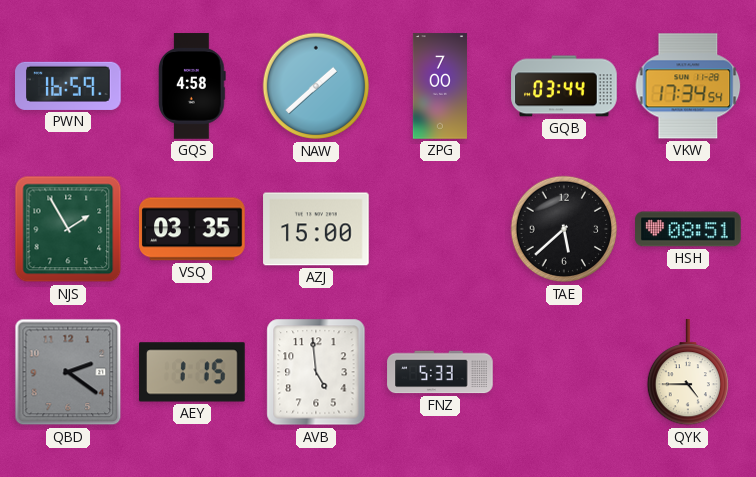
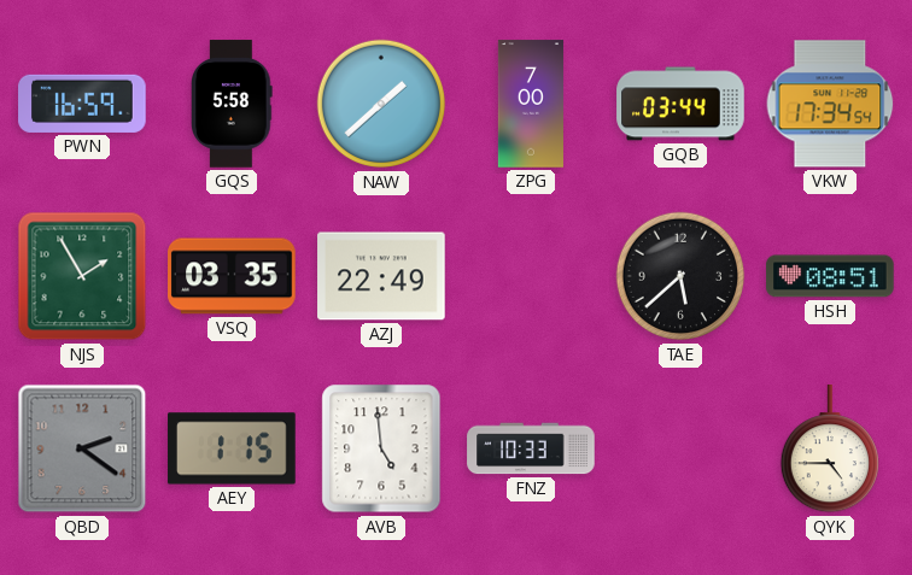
GQS: 4:58 -> 5:58 (232, 104)
AZJ: 15:00 -> 22:49 (381, 276)
FNZ: 5:33 -> 10:33 (531, 448)
